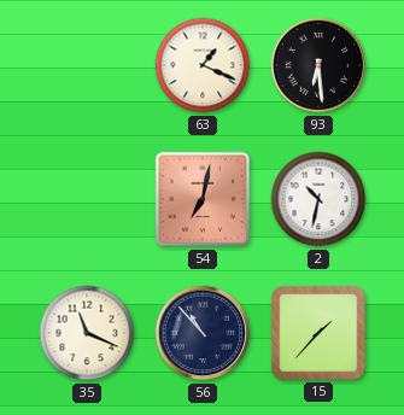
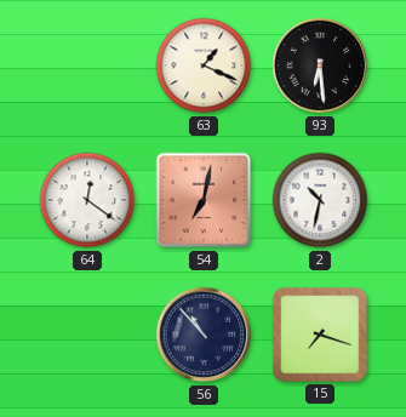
64: none -> 12:21 (87, 200)
35: 11:19 -> none (87, 333)
15: 1:37 -> 7:18 (320, 335)
